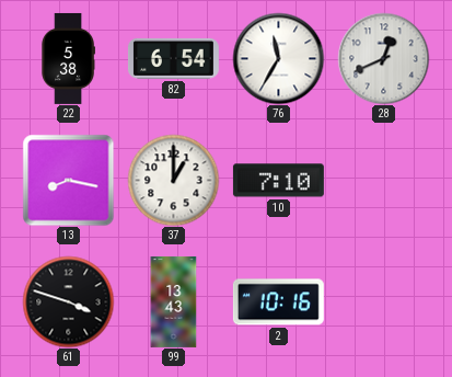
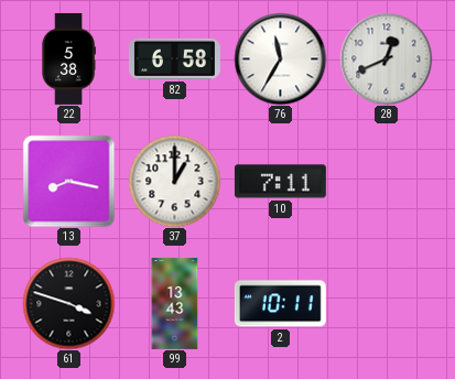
82: 6:54 -> 6:58 (174, 58)
10: 7:10 -> 7:11 (280, 182)
2: 10:16 -> 10:11 (280, 304)
